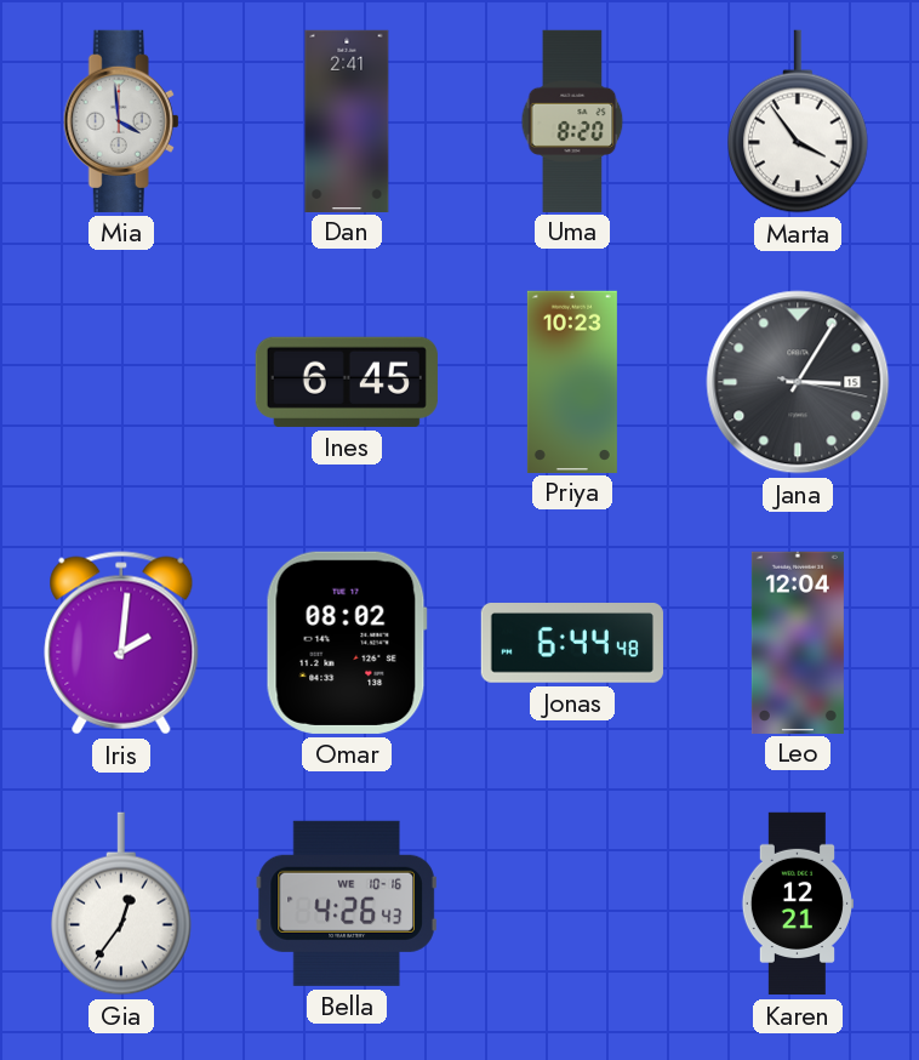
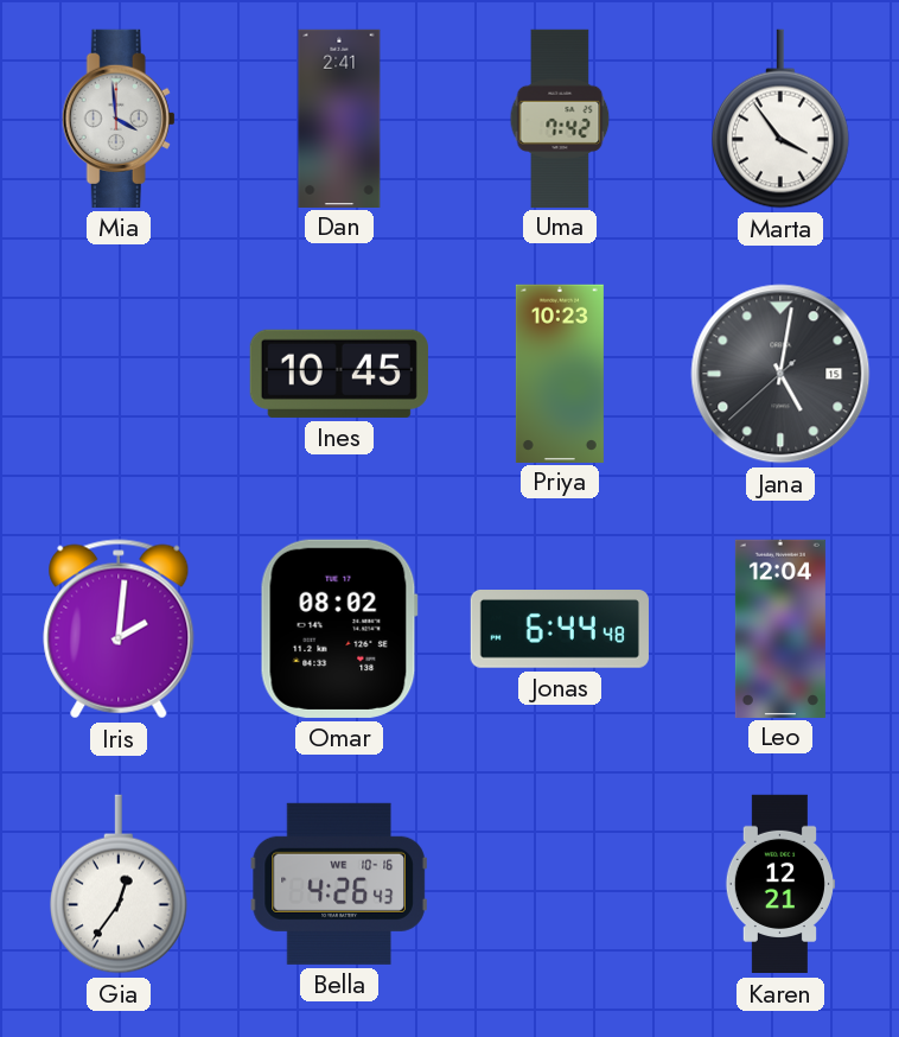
Uma: 8:20 -> 7:42 (560, 117)
Ines: 6:45 -> 10:45 (339, 374)
Jana: 3:05 -> 5:01 (780, 374)
